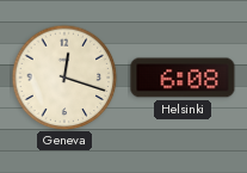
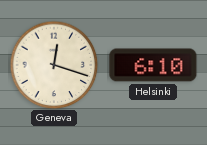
Helsinki: 6:08 -> 6:10 (153, 65)
